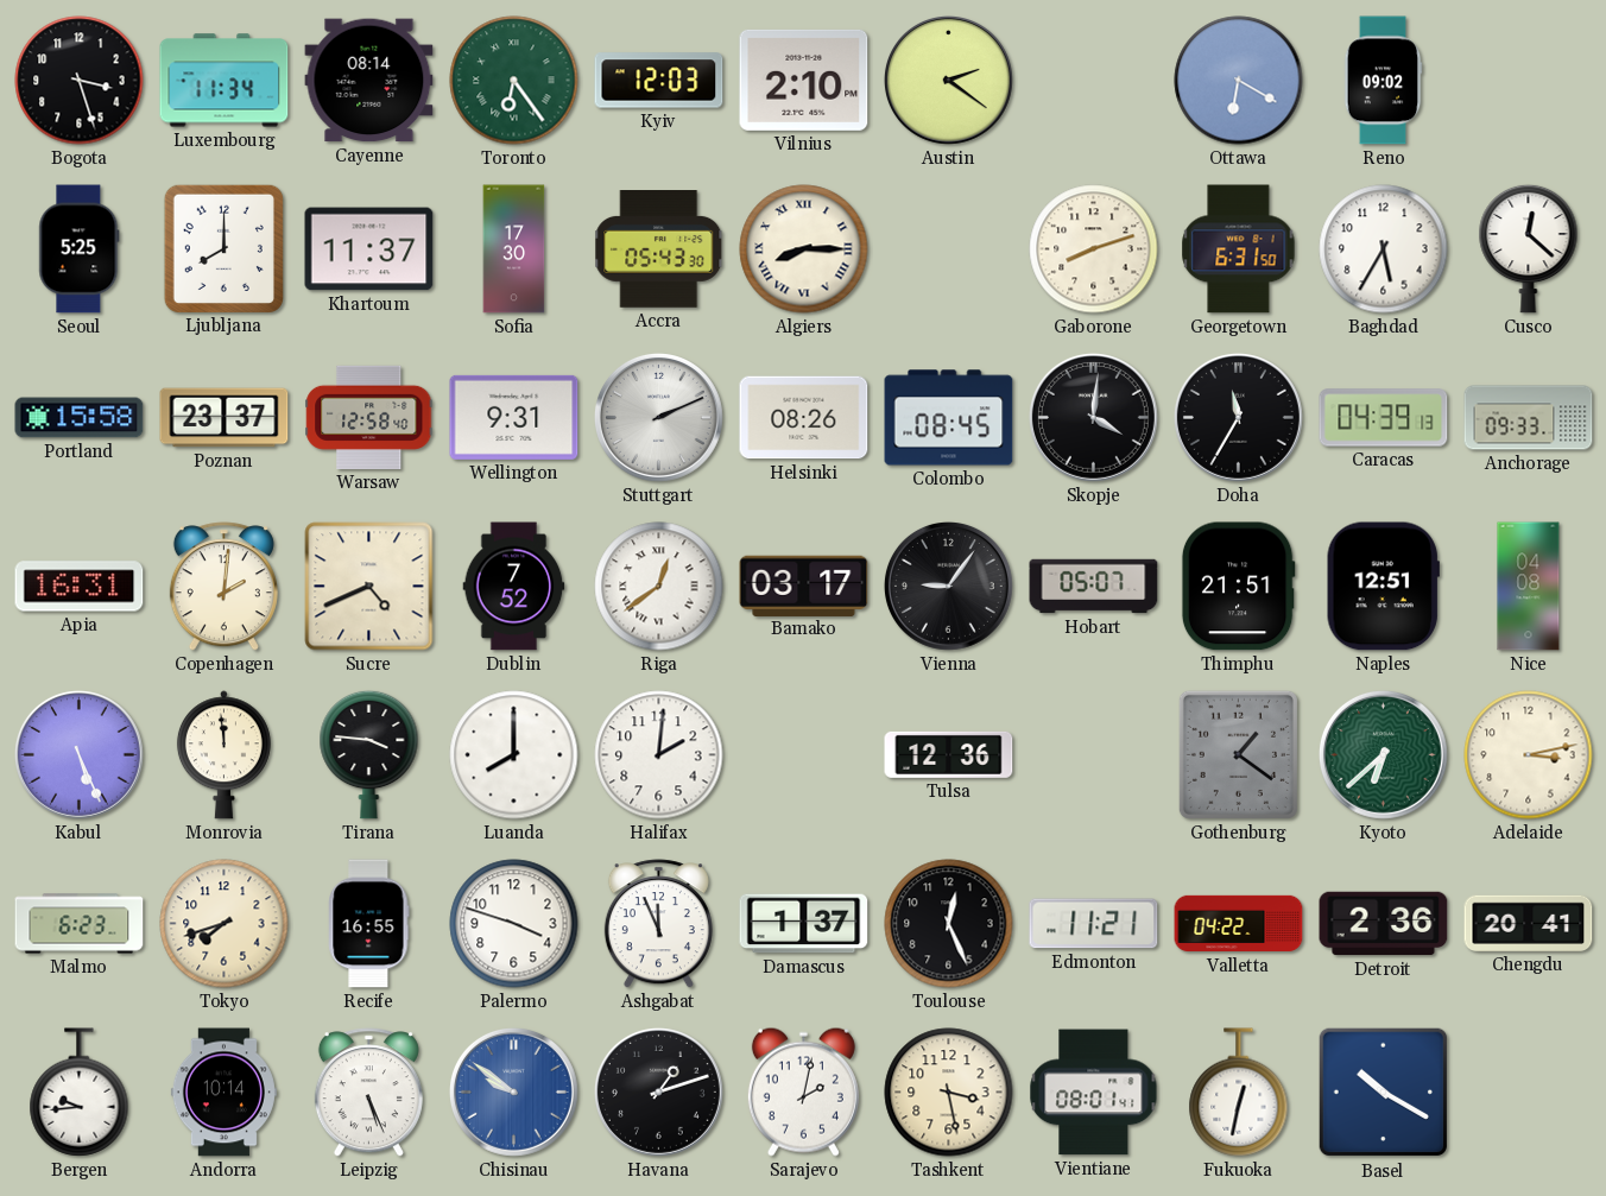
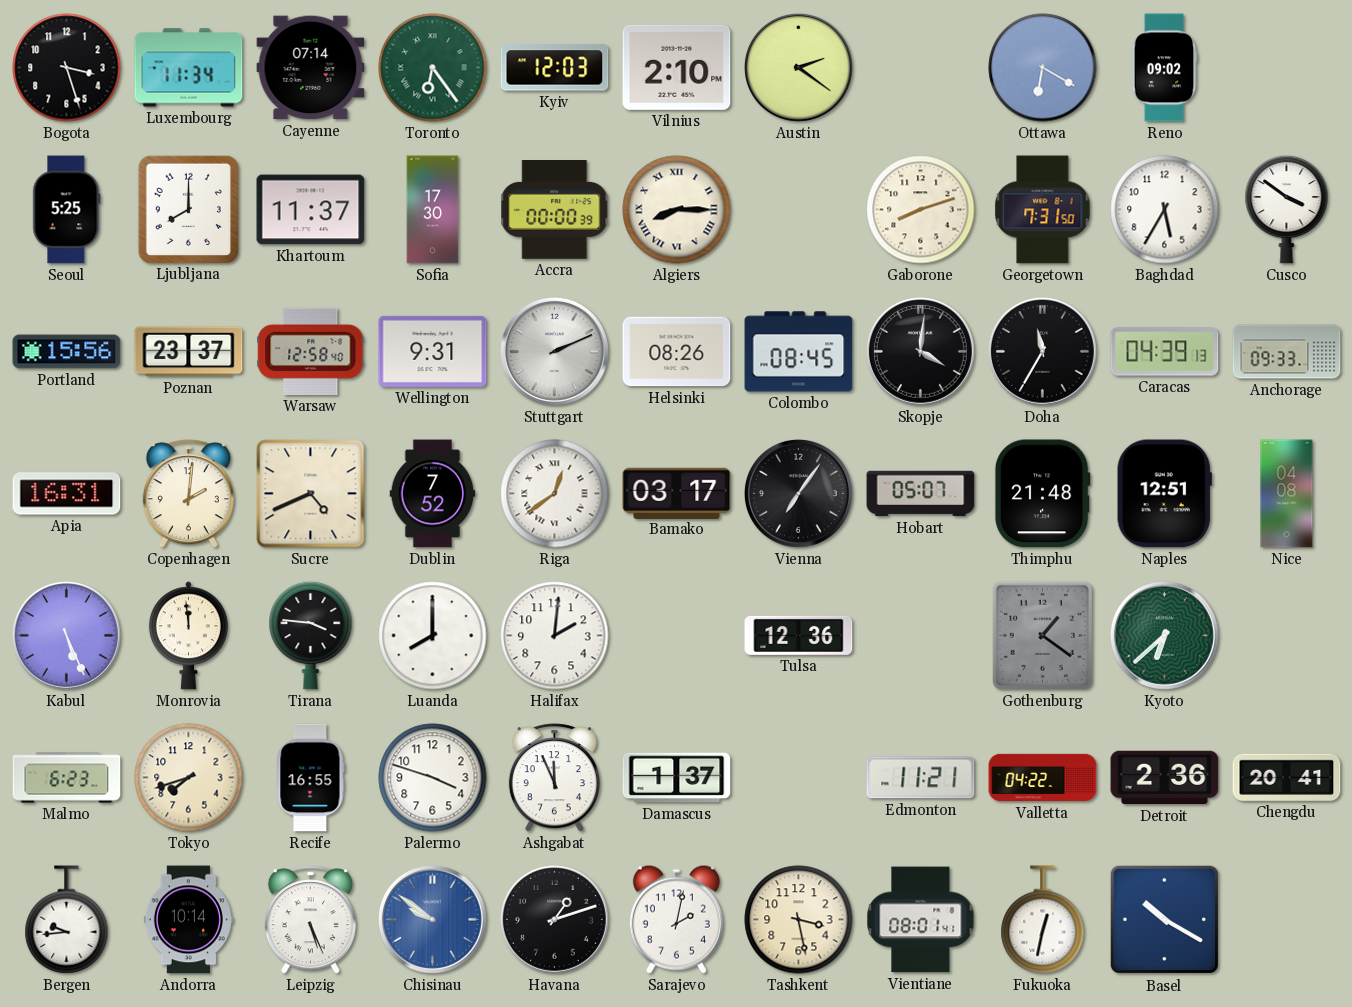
Cayenne: 08:14 -> 07:14 (311, 68)
Accra: 05:43 -> 00:00 (555, 210)
Georgetown: 6:31 -> 7:31 (1043, 210)
Cusco: 12:22 -> 3:51 (1287, 209)
Portland: 15:58 -> 15:56 (67, 352)
Vienna: 9:06 -> 7:06 (798, 493)
Thimphu: 21:51 -> 21:48 (1042, 494)
Adelaide: 3:13 -> none (1529, 755)
Toulouse: 12:26 -> none (949, 924)
